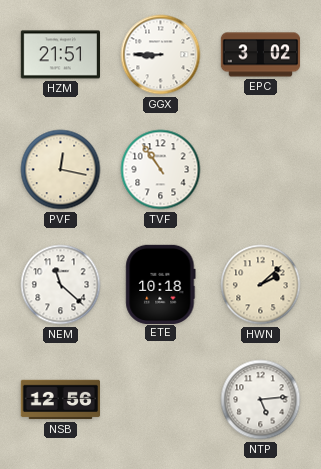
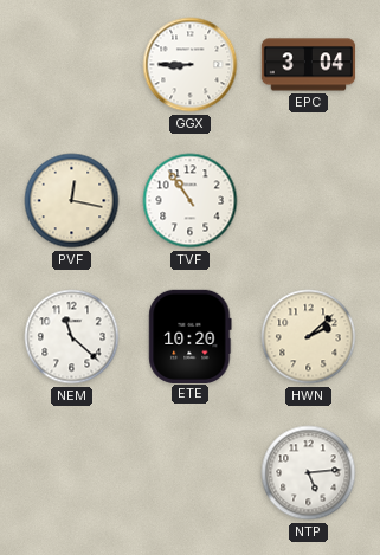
HZM: 21:51 -> none (60, 55)
EPC: 3:02 -> 3:04 (309, 65)
ETE: 10:18 -> 10:20 (191, 336)
NSB: 12:56 -> none (61, 400)
